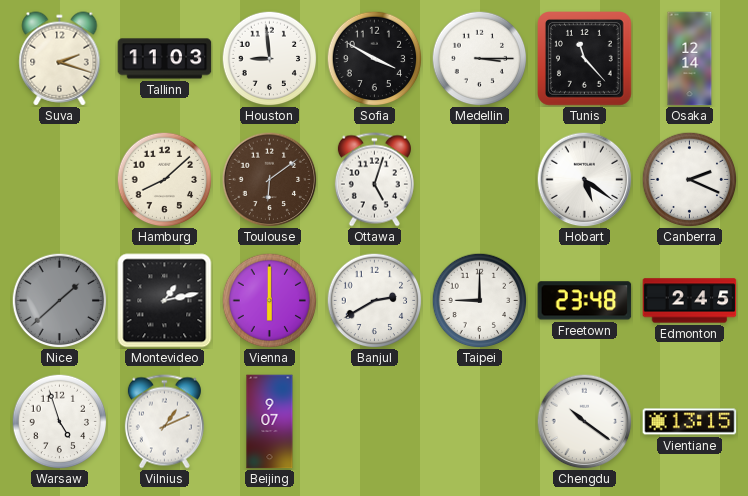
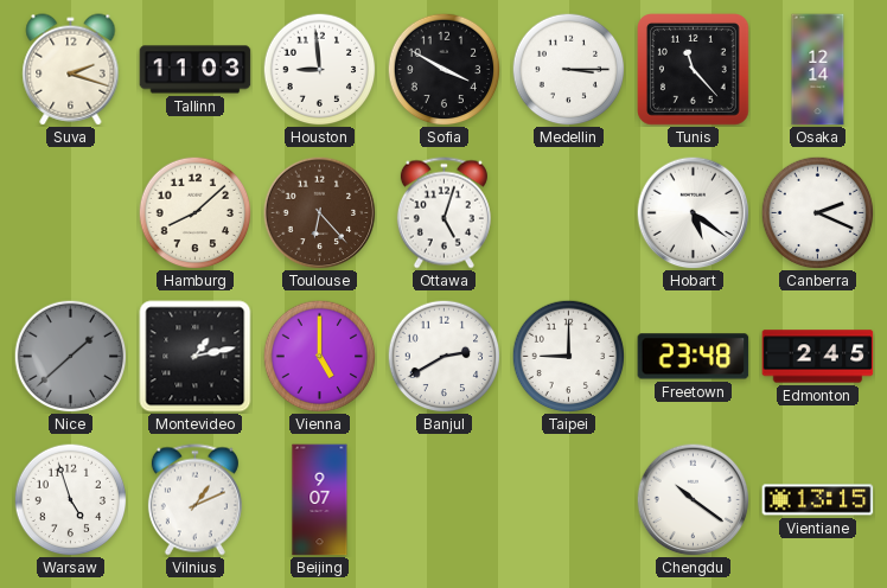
Toulouse: 6:09 -> 6:23 (319, 212)
Vienna: 6:00 -> 5:00 (319, 356)
